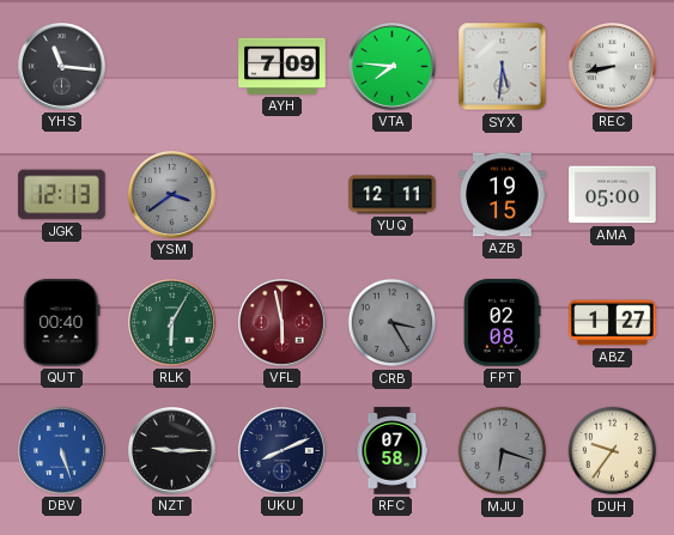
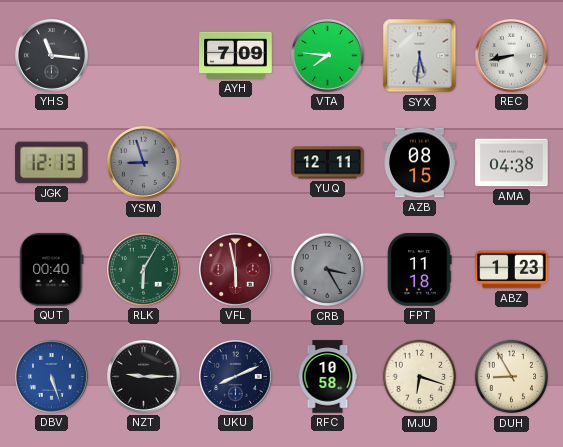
YSM: 3:39 -> 8:57 (144, 163)
AZB: 19:15 -> 08:15 (420, 163)
AMA: 05:00 -> 04:38 (512, 163)
FPT: 02:08 -> 11:18 (420, 270)
ABZ: 1:27 -> 1:23 (512, 270)
RFC: 07:58 -> 10:58 (328, 377)
MJU dial: grey -> cream (420, 377)
DUH: 9:36 -> 8:55 (512, 377)
